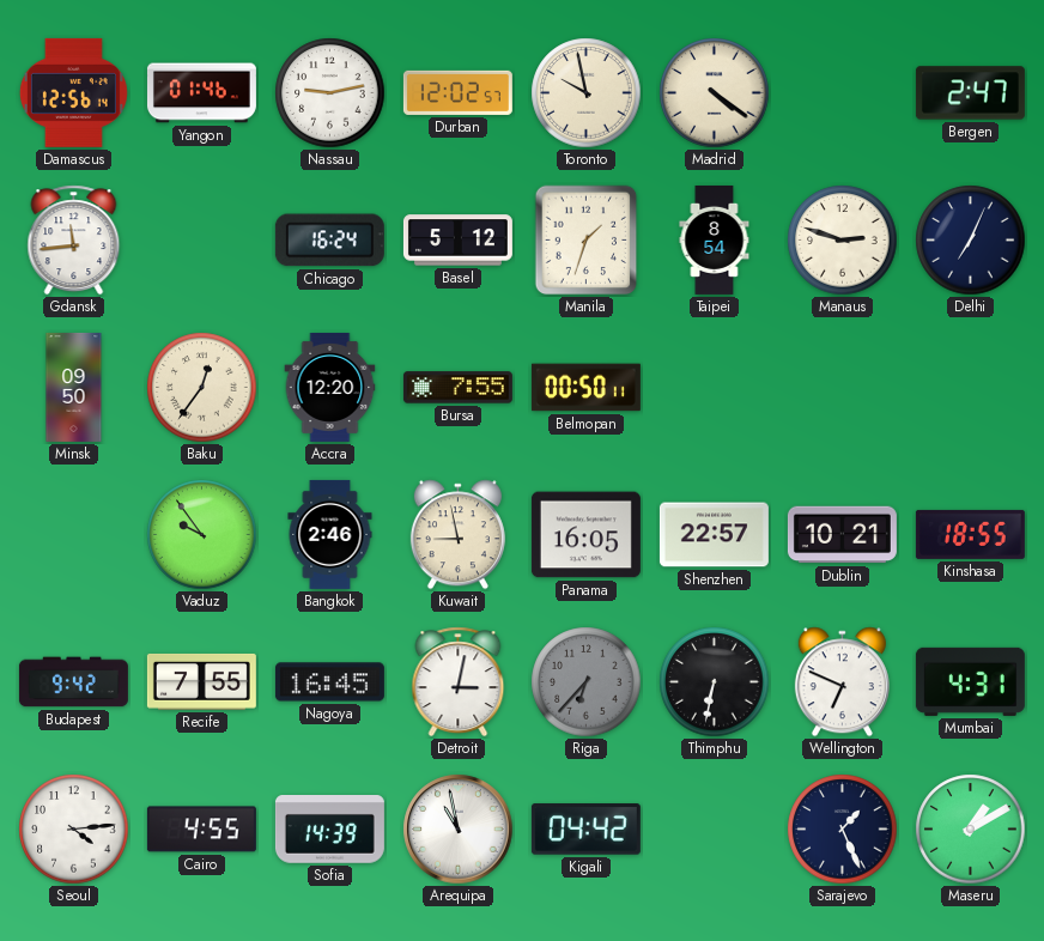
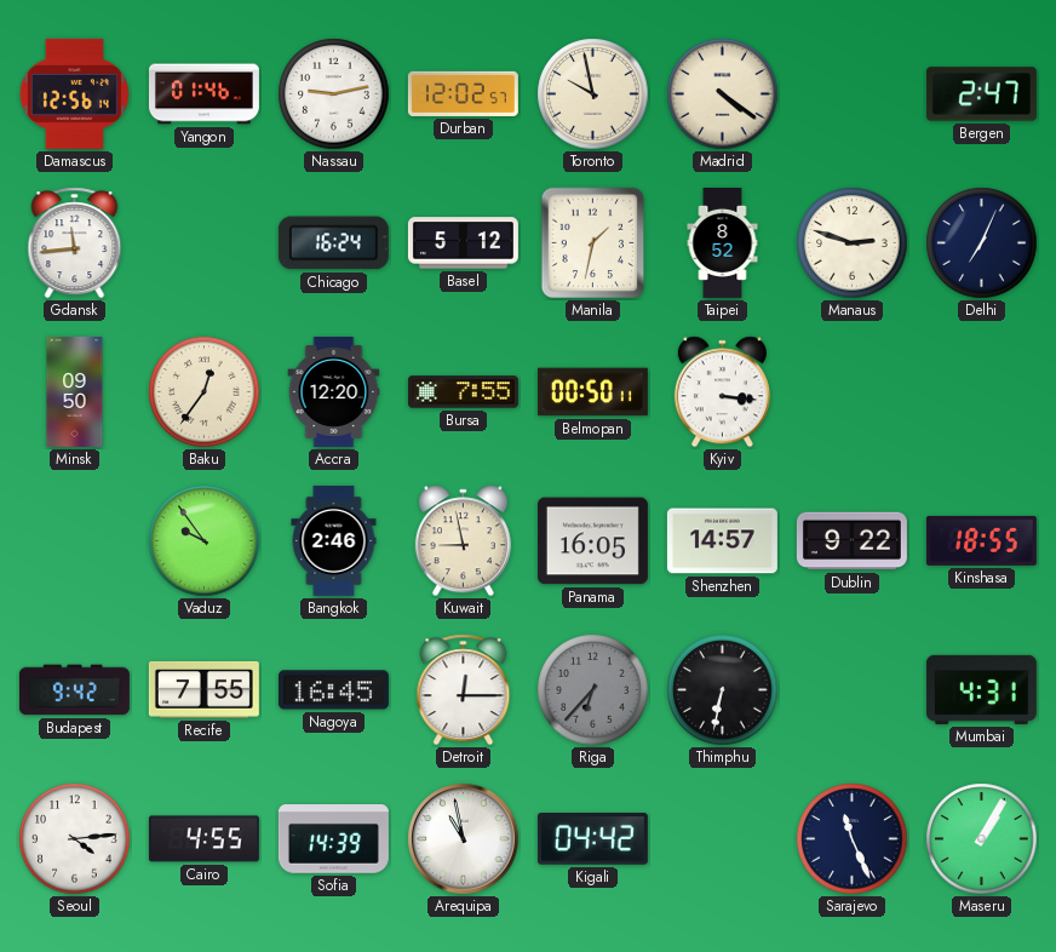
Manila: 1:33 -> 1:32 (593, 243)
Taipei: 8:54 -> 8:52 (723, 242)
Kyiv: none -> 3:16 (722, 392)
Shenzhen: 22:57 -> 14:57 (722, 541)
Dublin: 10:21 -> 9:22 (851, 541)
Detroit: 3:02 -> 12:15 (464, 690)
Wellington: 6:49 -> none (842, 682)
Sarajevo: 1:26 -> 11:26 (853, 839)
Maseru: 1:10 -> 1:05 (982, 839)
